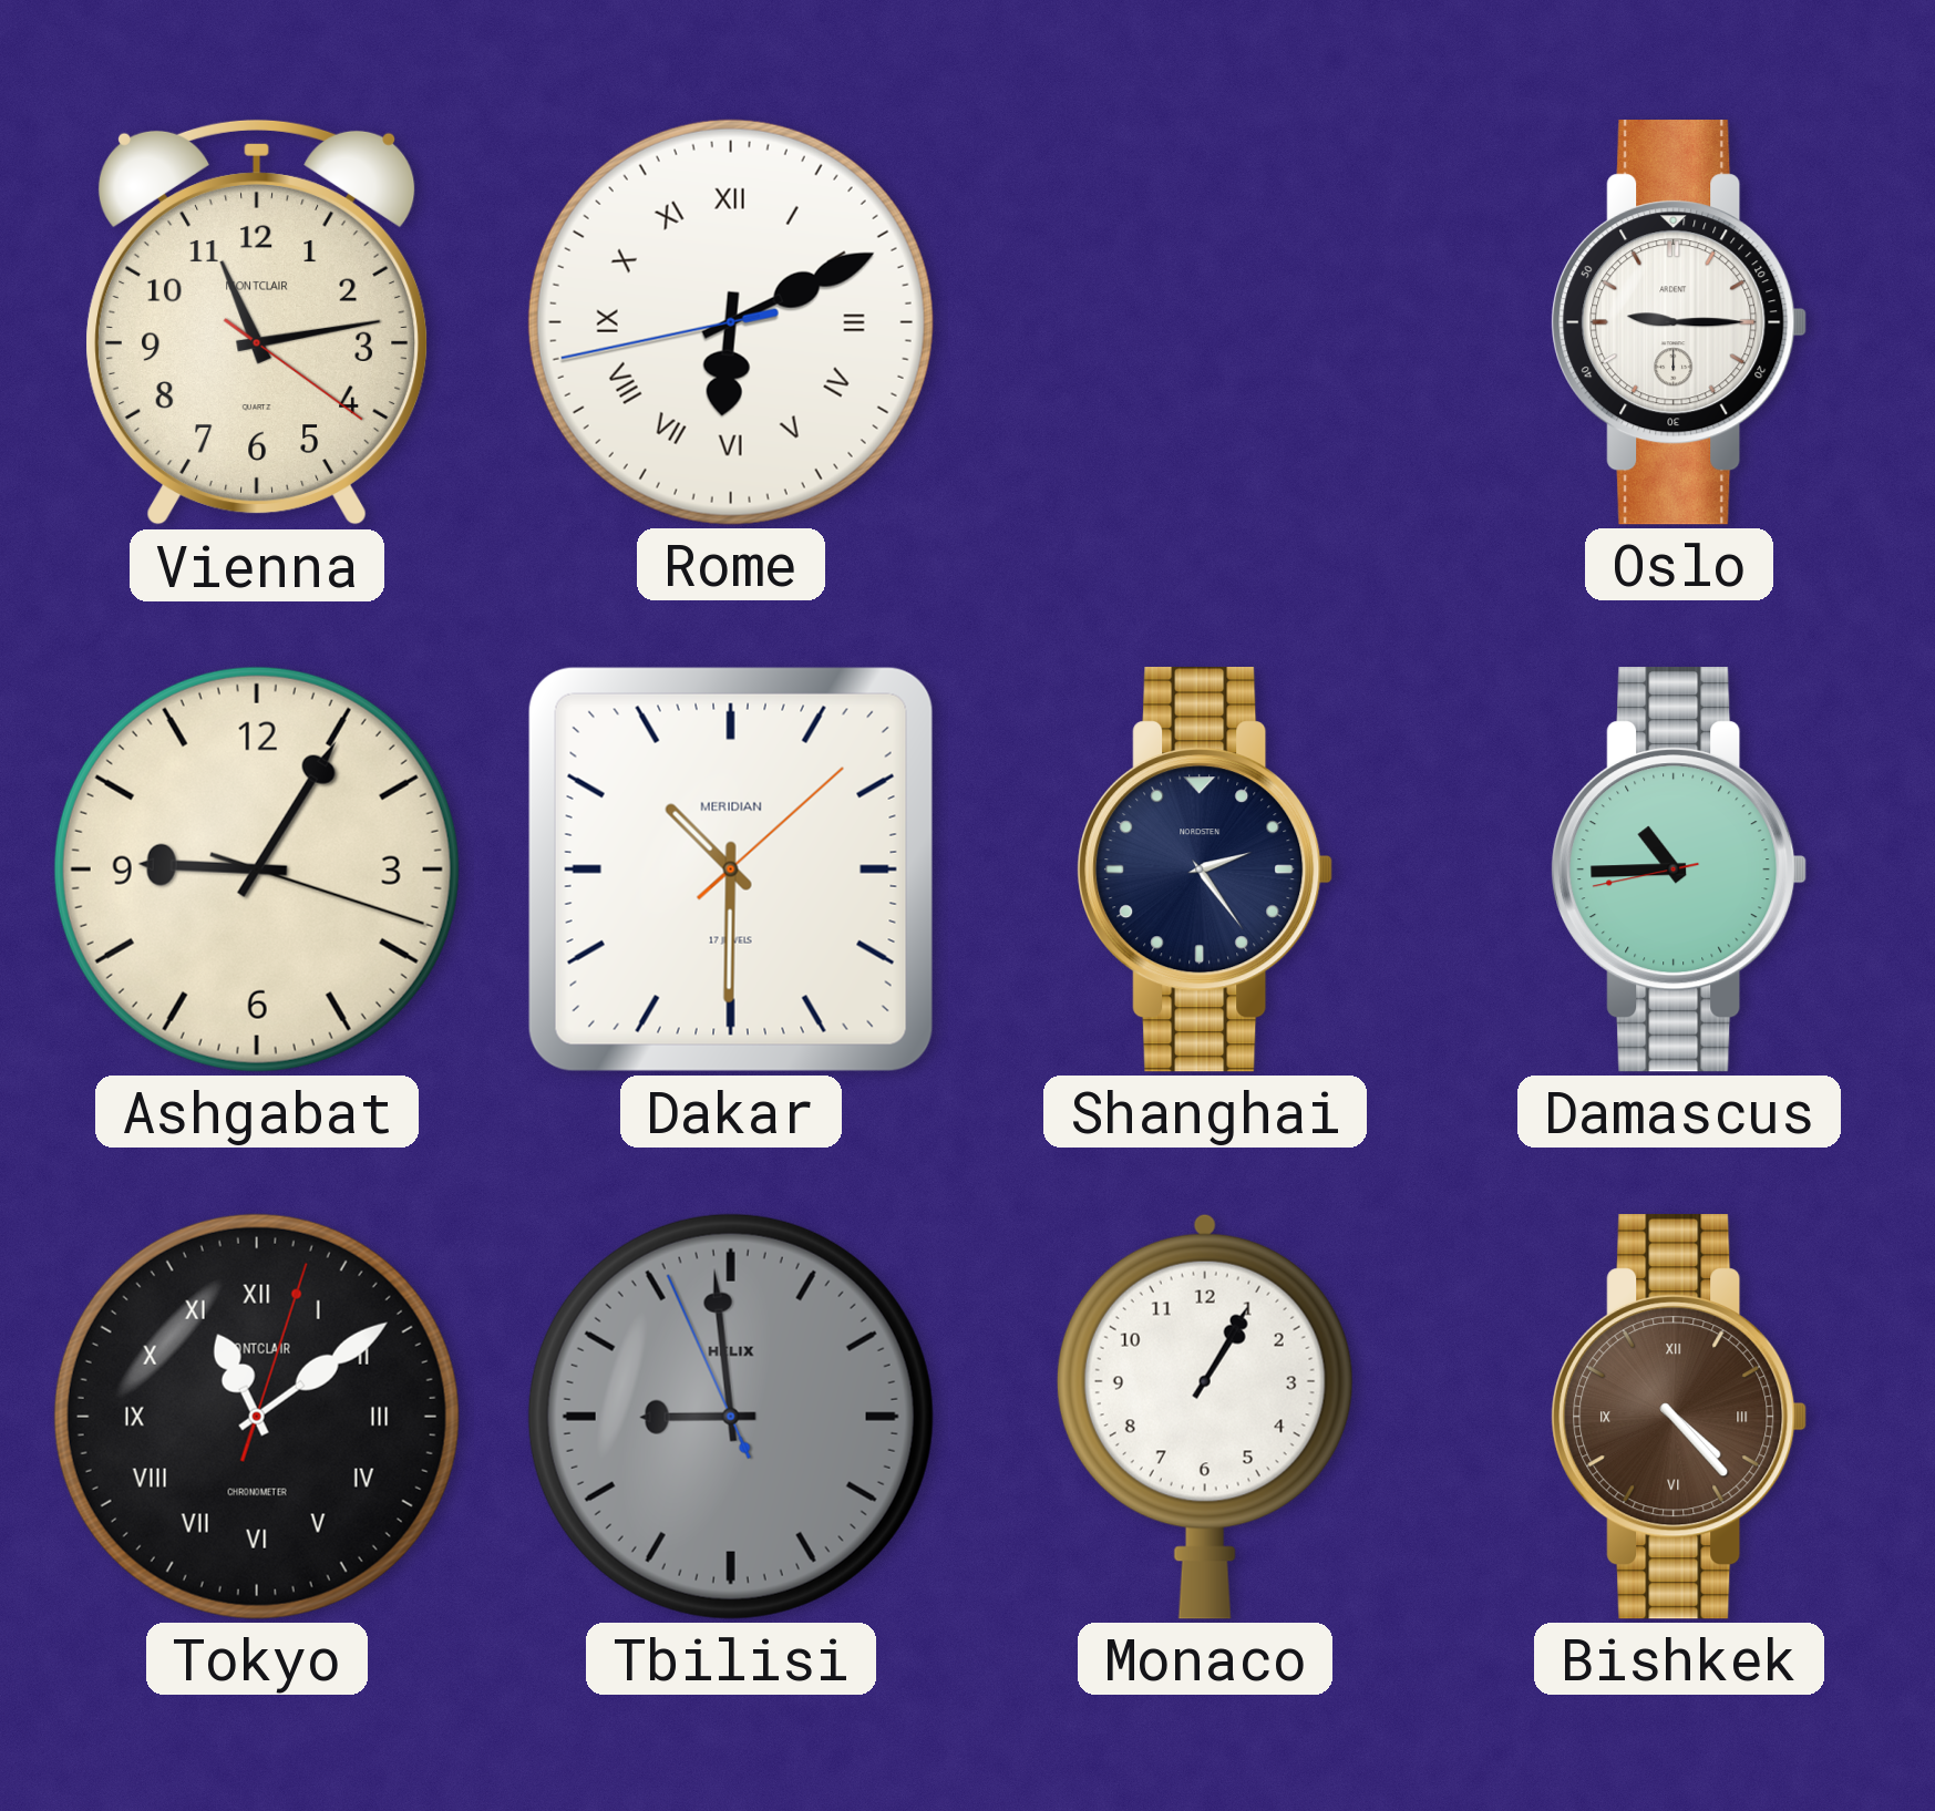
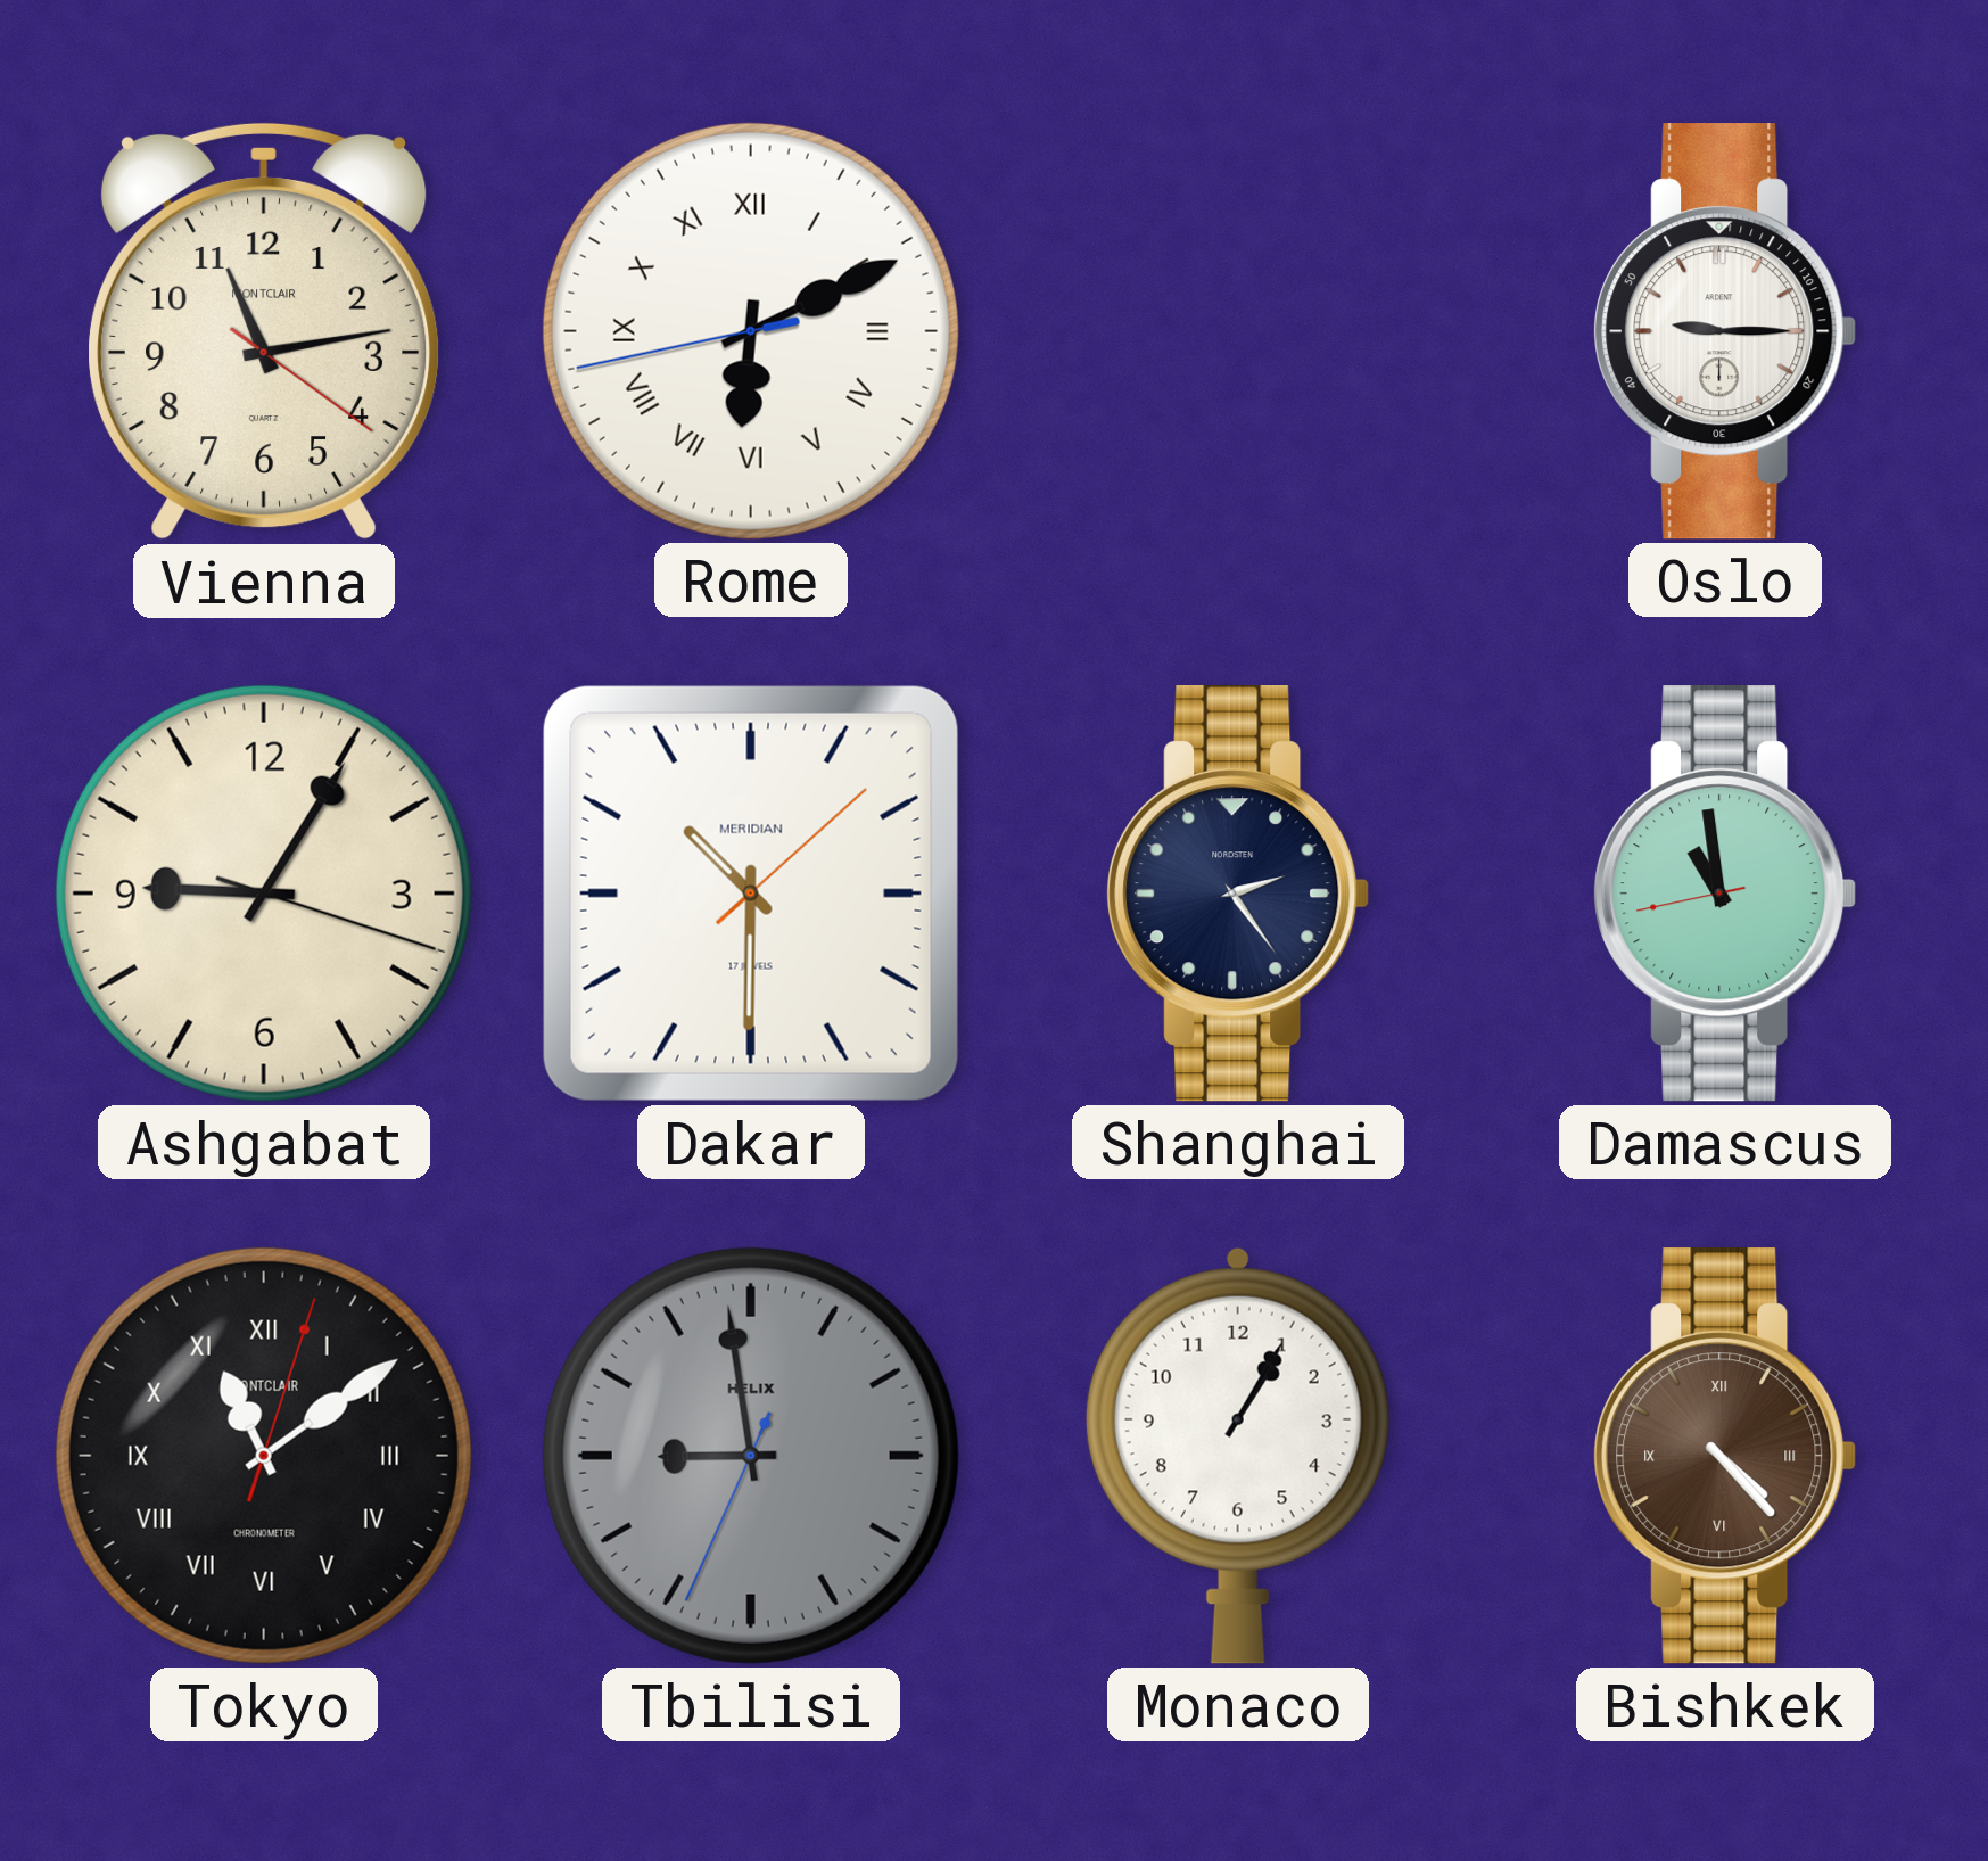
Damascus: 10:44 -> 10:58 (1725, 894)
Tbilisi: 8:58:56 -> 8:58:34 (751, 1456)
